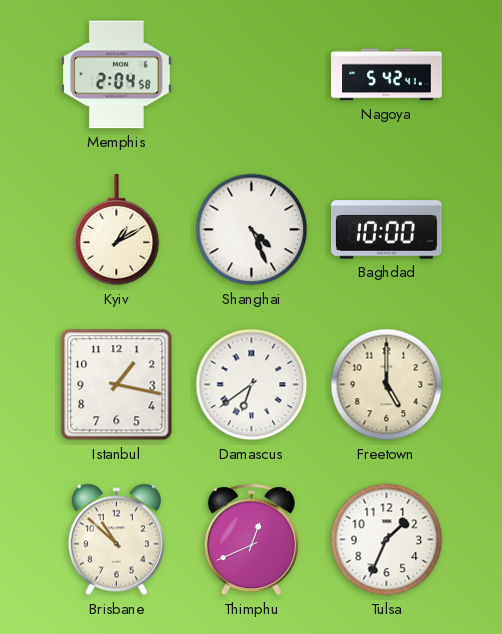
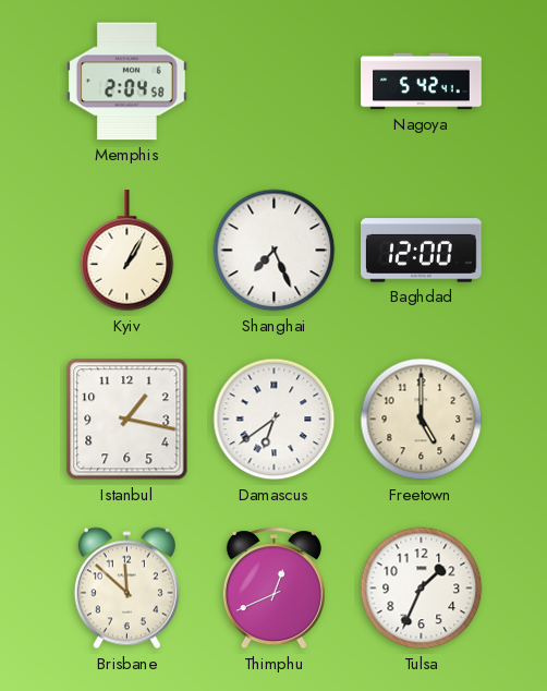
Kyiv: 1:10 -> 1:05 (127, 251)
Shanghai: 4:26 -> 7:26 (275, 251)
Baghdad: 10:00 -> 12:00 (422, 251)
Brisbane: 10:52 -> 11:52 (126, 589)
